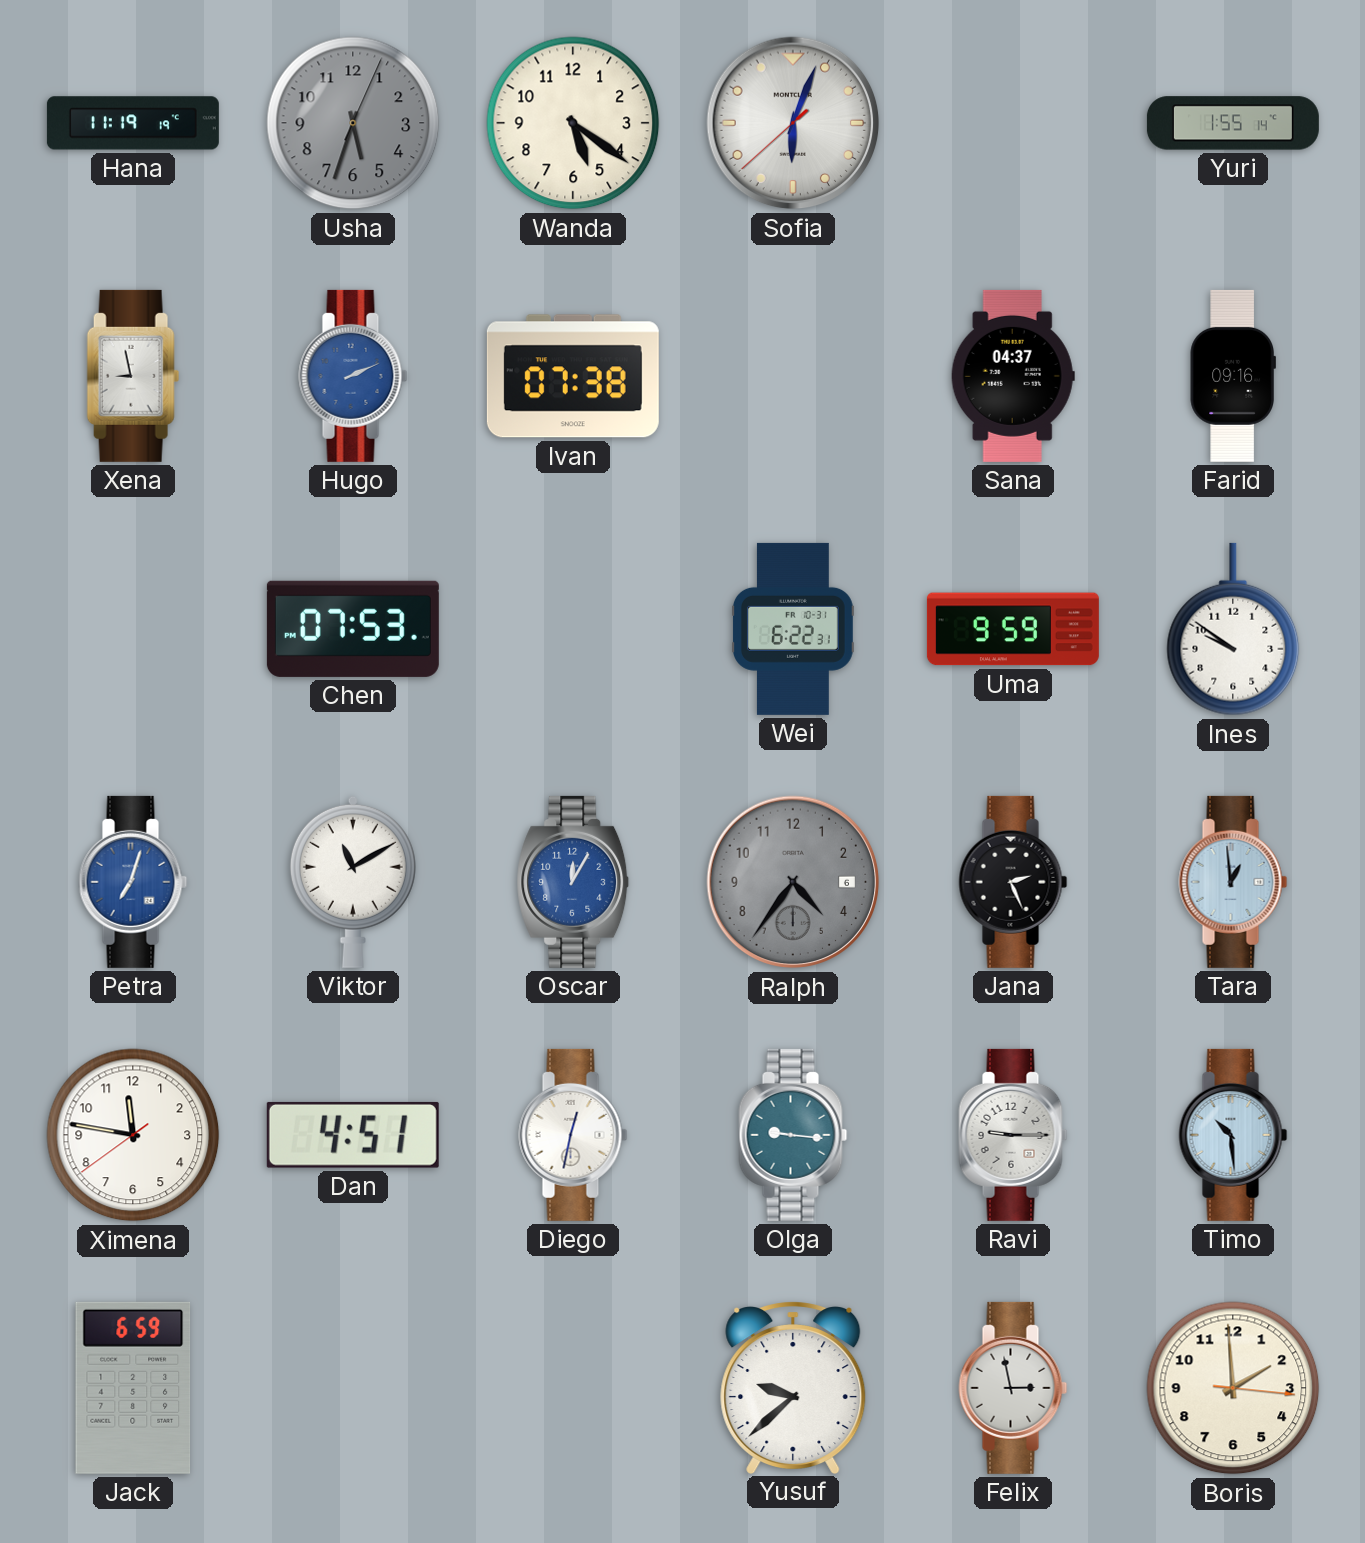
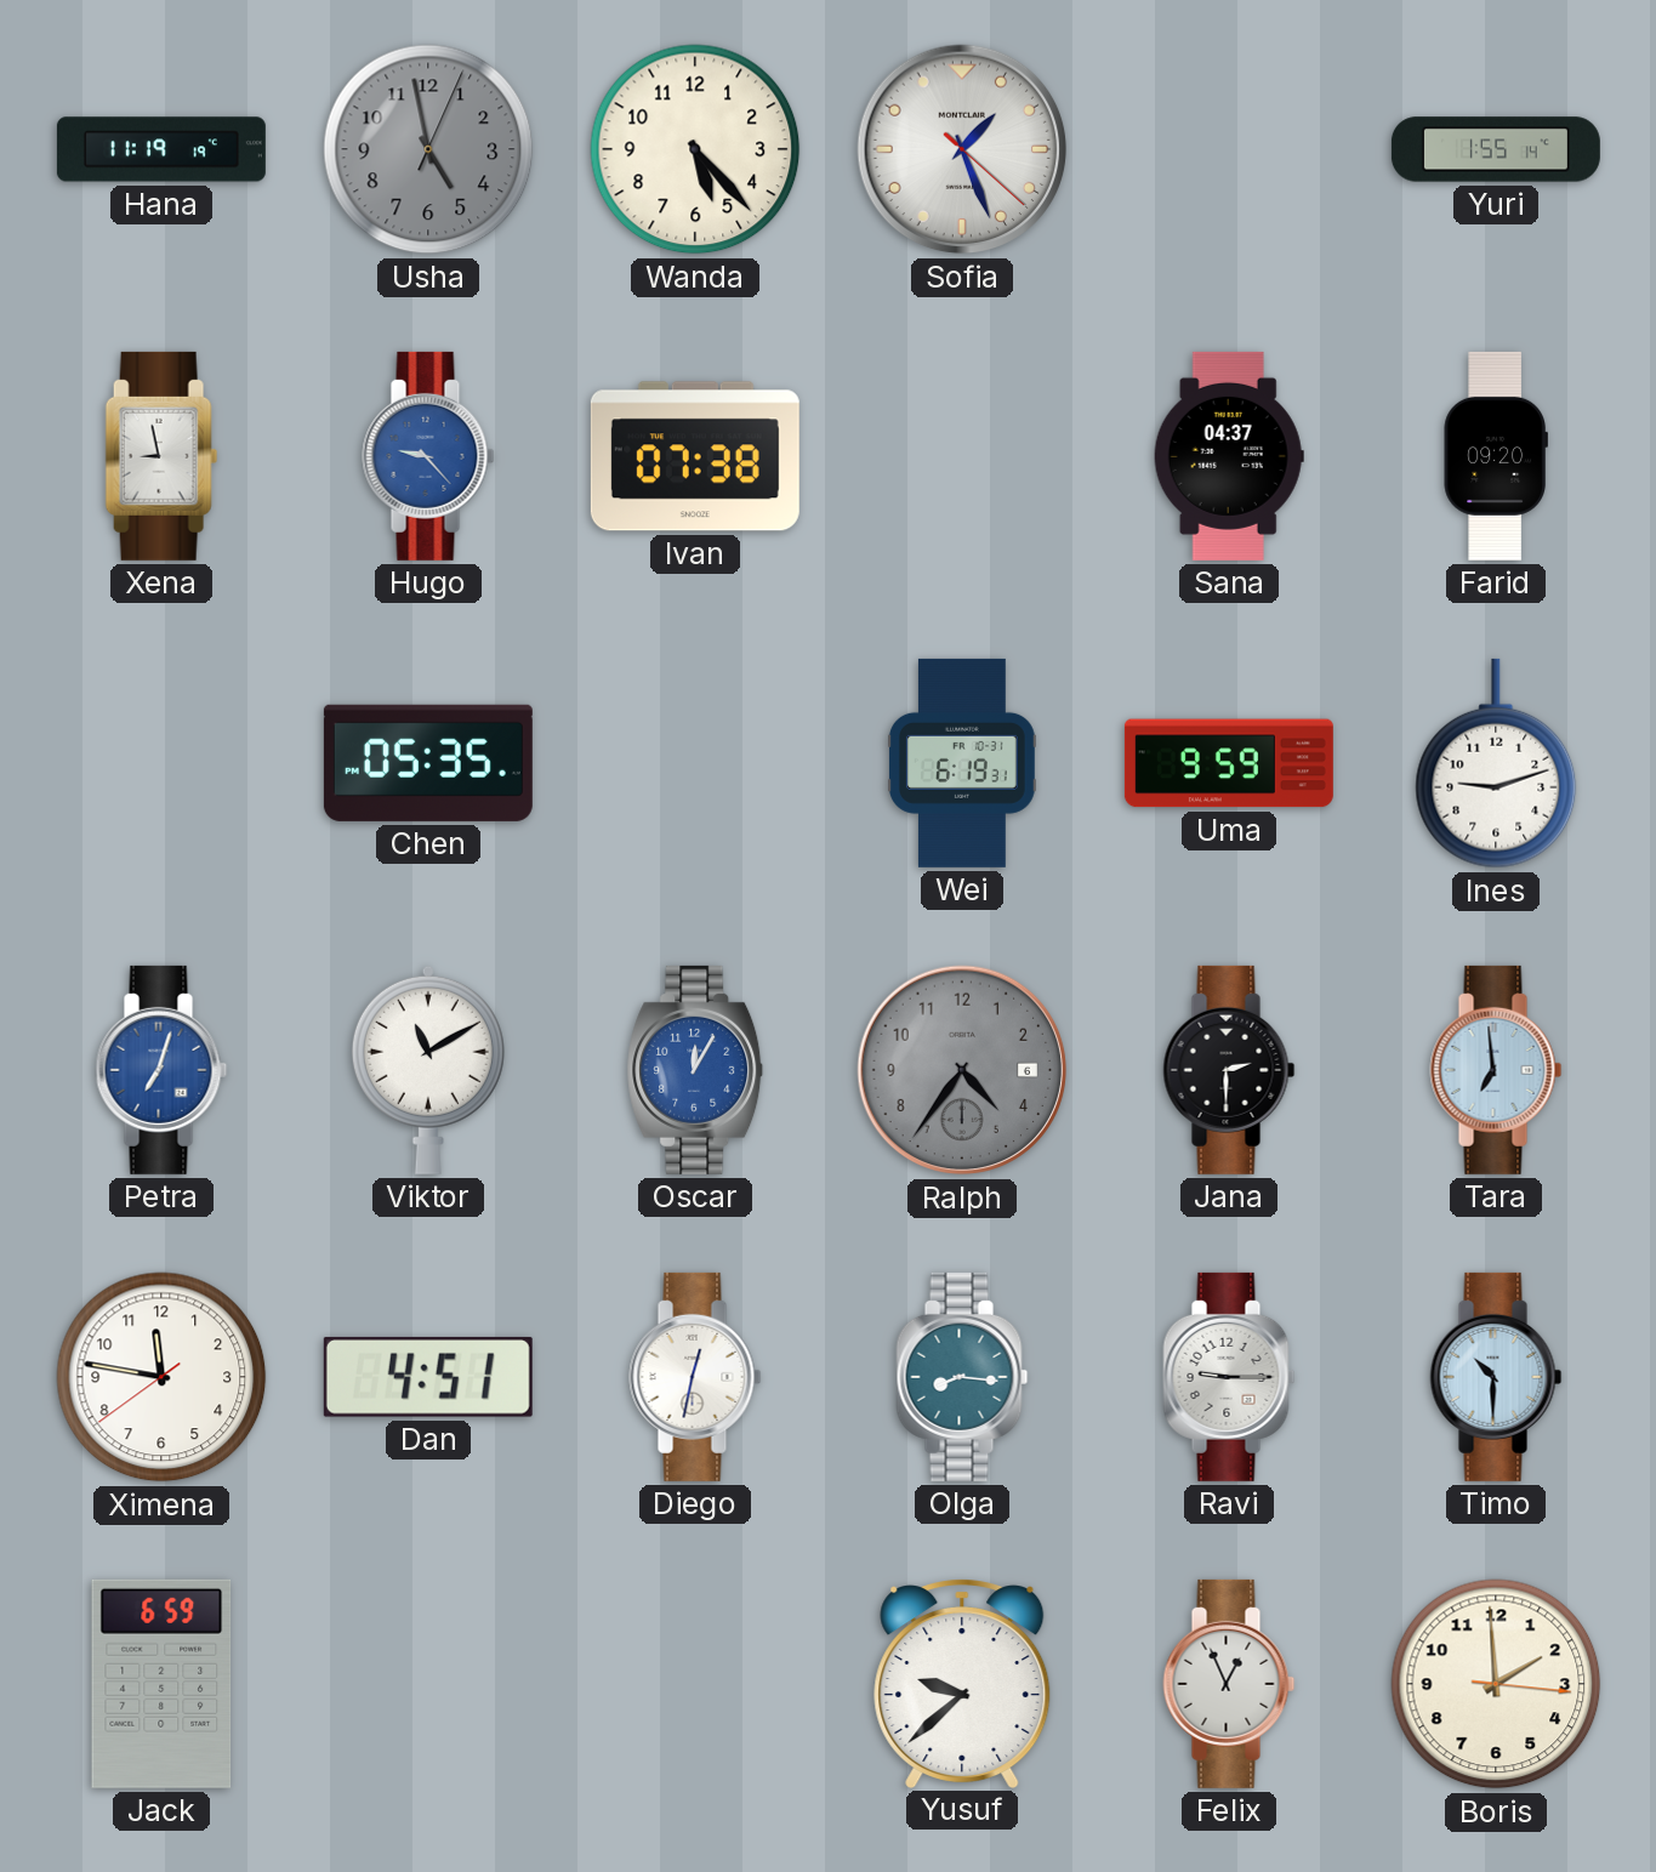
Usha: 5:33 -> 4:58 (428, 149)
Wanda: 5:21 -> 5:23 (695, 149)
Sofia: 6:03 -> 1:26 (962, 149)
Hugo: 2:11 -> 9:23 (428, 456)
Farid: 09:16 -> 09:20 (1496, 456)
Chen: 07:53 -> 05:35 (428, 763)
Wei: 6:22 -> 6:19 (963, 763)
Ines: 9:51 -> 9:12 (1496, 763)
Jana: 2:26 -> 2:30 (1229, 1070)
Tara: 12:59 -> 6:59 (1496, 1070)
Olga: 9:16 -> 8:16 (962, 1377)
Timo: 10:29 -> 10:30 (1496, 1377)
Felix: 2:58 -> 12:56 (1229, 1684)
